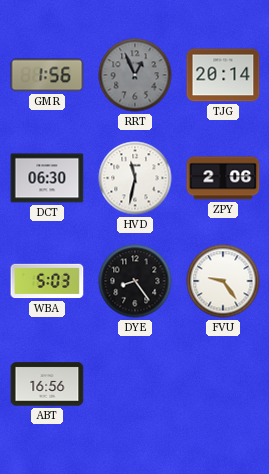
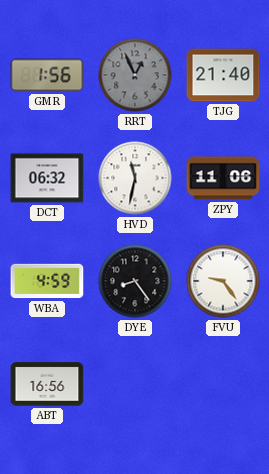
TJG: 20:14 -> 21:40 (223, 75)
DCT: 06:30 -> 06:32 (47, 178)
ZPY: 2:06 -> 11:06 (223, 178)
WBA: 5:03 -> 4:59 (47, 281)
